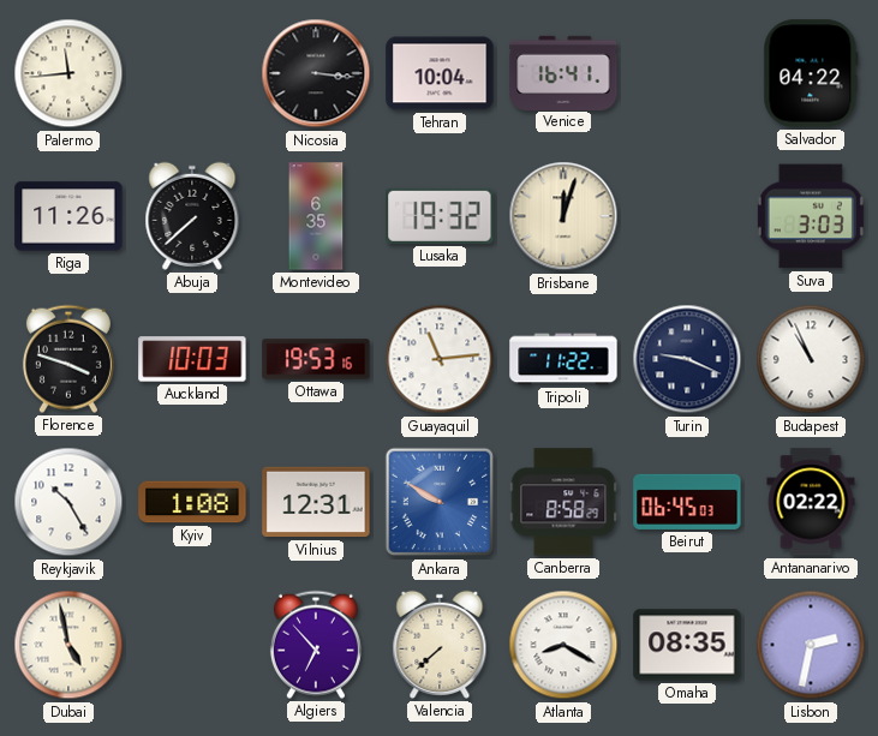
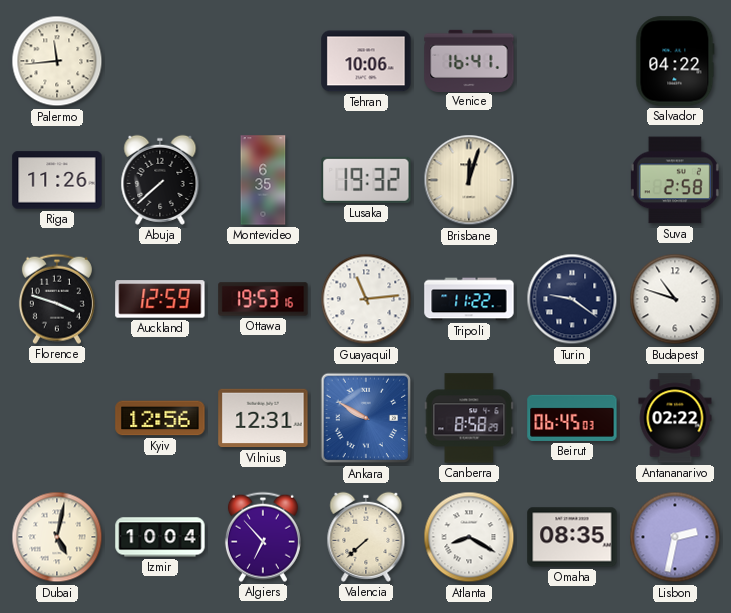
Nicosia: 3:16 -> none (316, 73)
Tehran: 10:04 -> 10:06 (366, 61)
Suva: 3:03 -> 2:58 (675, 180)
Auckland: 10:03 -> 12:59 (160, 299)
Turin: 9:19 -> 9:21 (572, 299)
Budapest: 10:56 -> 10:48 (675, 299)
Reykjavik: 10:25 -> none (68, 502)
Kyiv: 1:08 -> 12:56 (160, 418)
Dubai: 4:58 -> 5:02 (57, 537)
Izmir: none -> 10:04 (160, 537)
